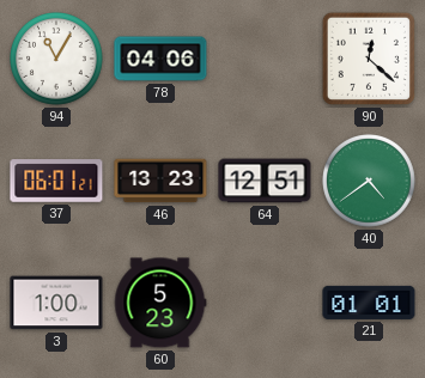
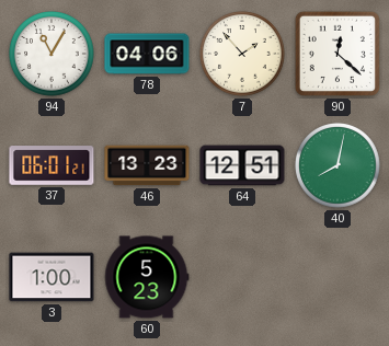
7: none -> 1:53 (243, 55)
40: 4:39 -> 8:02 (339, 166)
21: 01:01 -> none (369, 303)
